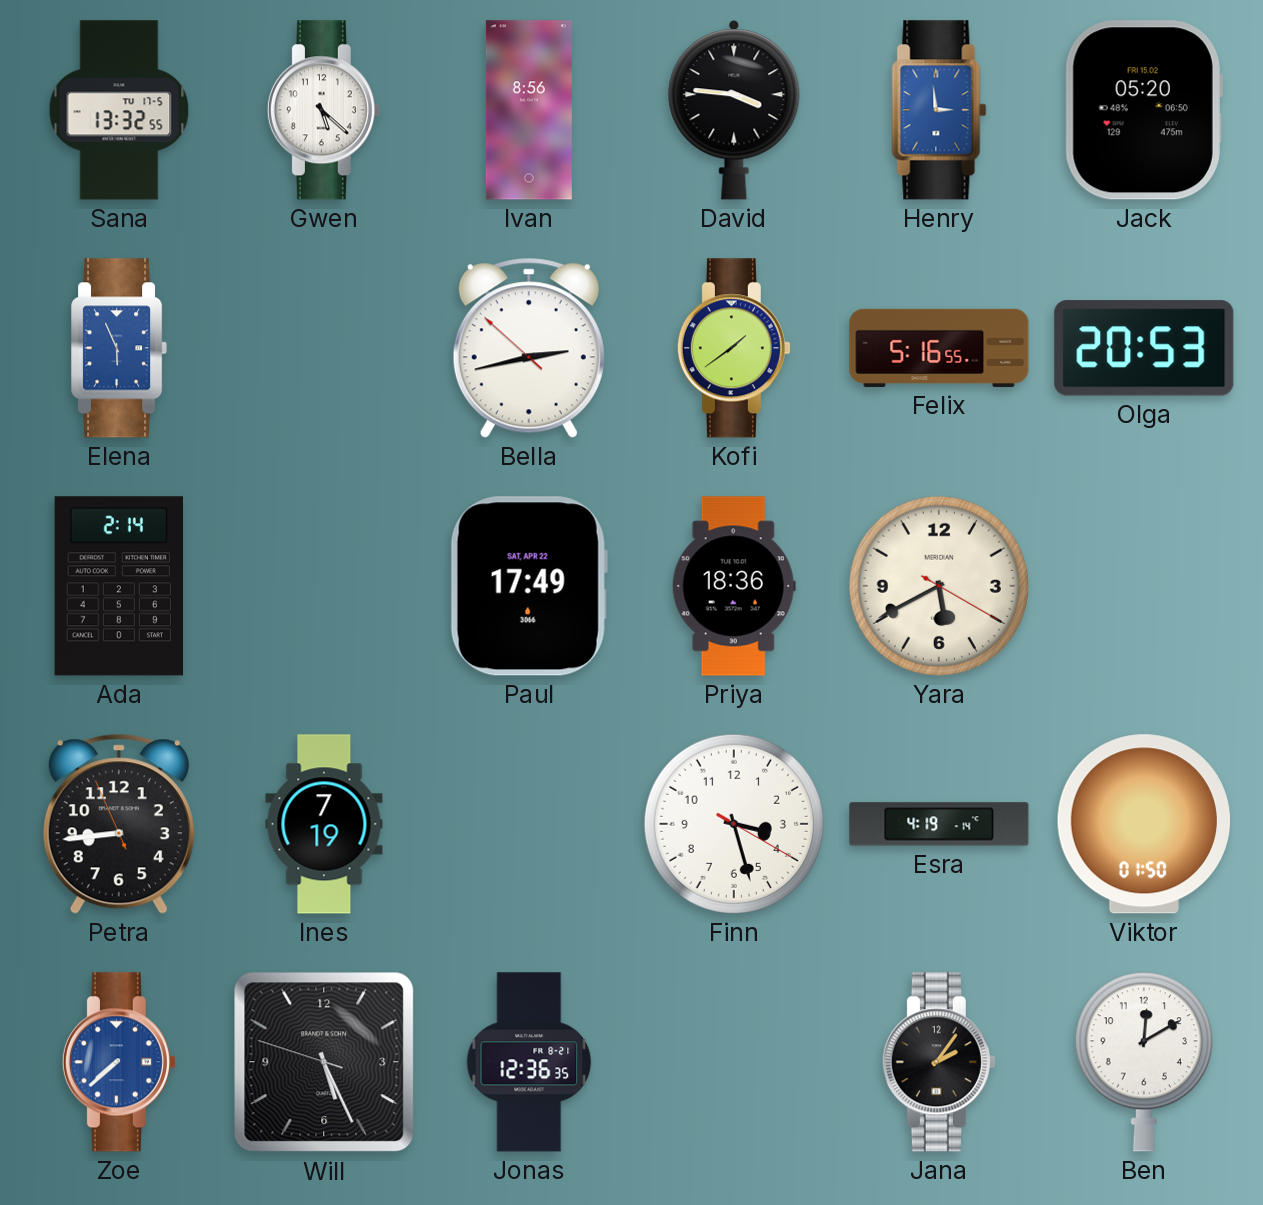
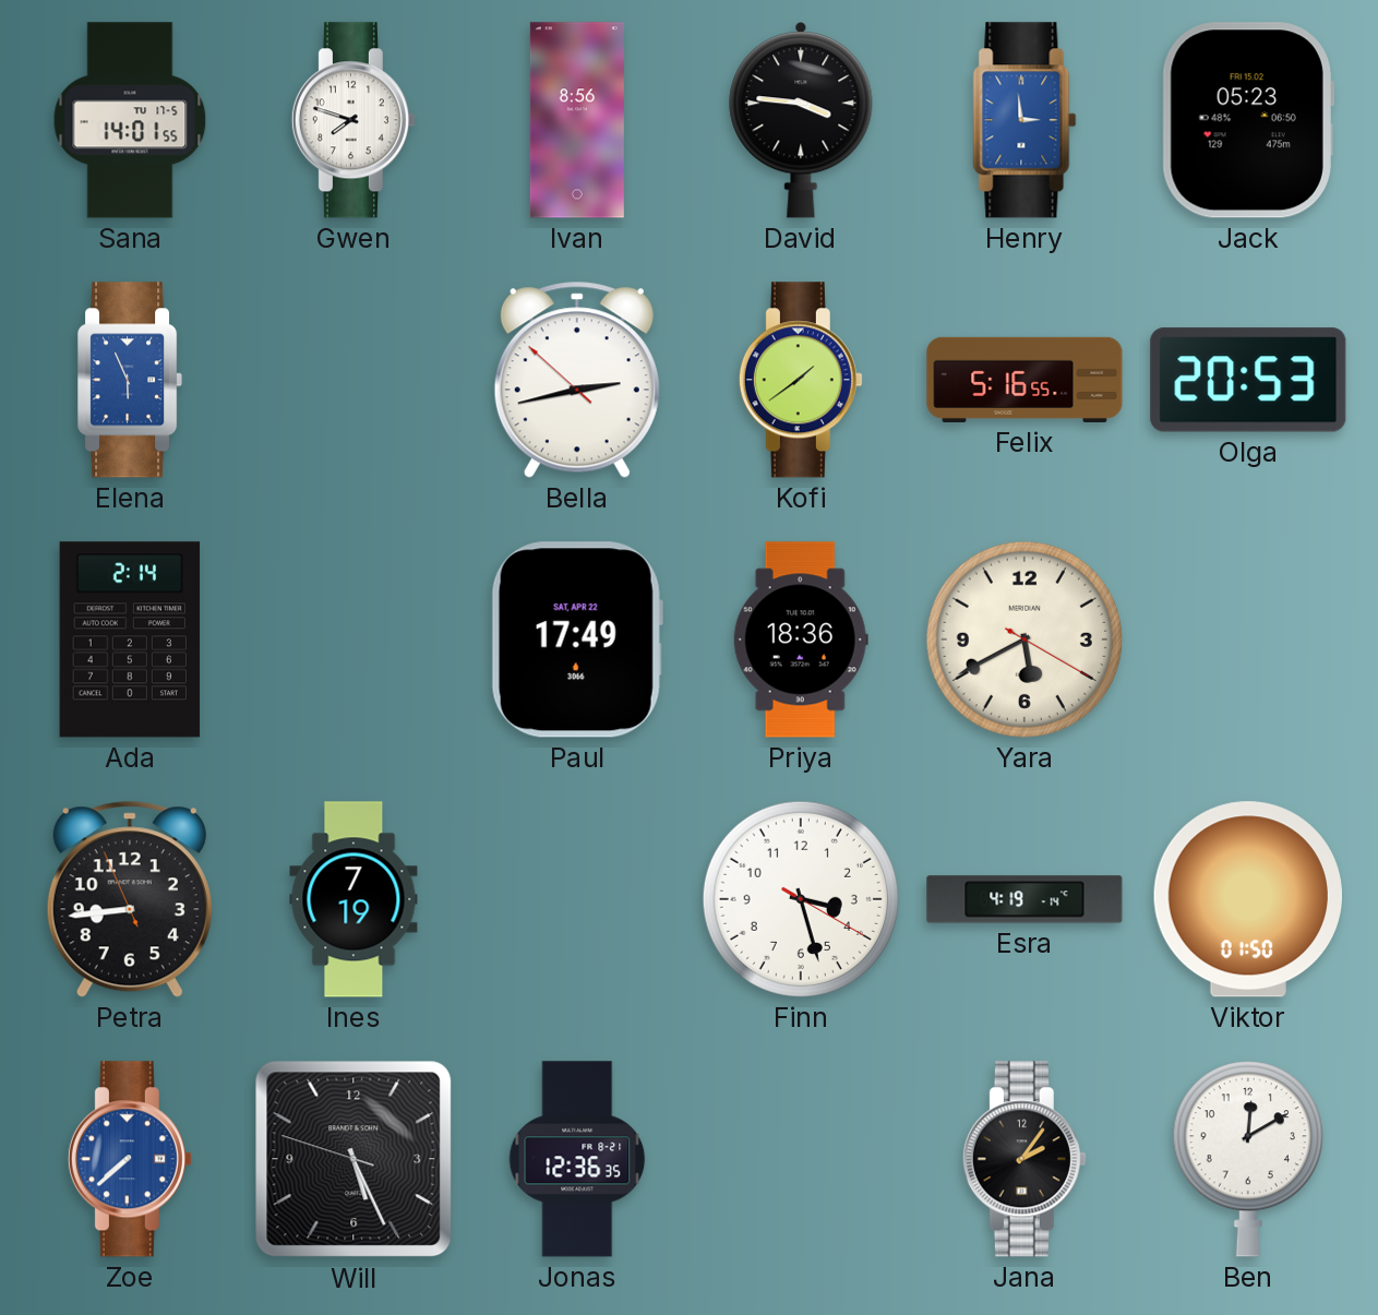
Sana: 13:32 -> 14:01 (130, 120)
Gwen: 5:22 -> 7:48 (354, 120)
Jack: 05:20 -> 05:23 (1248, 120)
